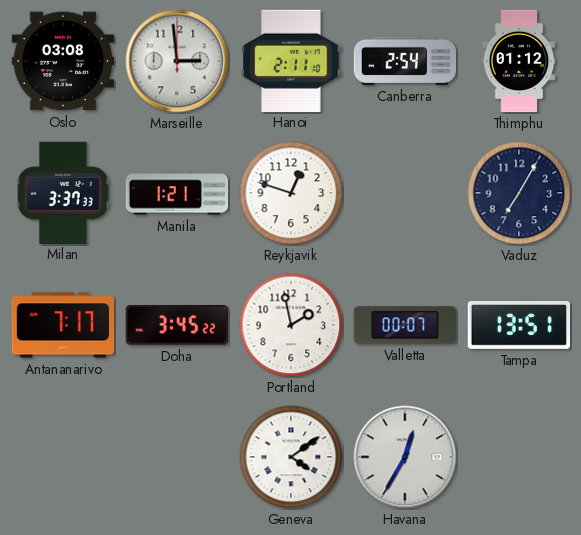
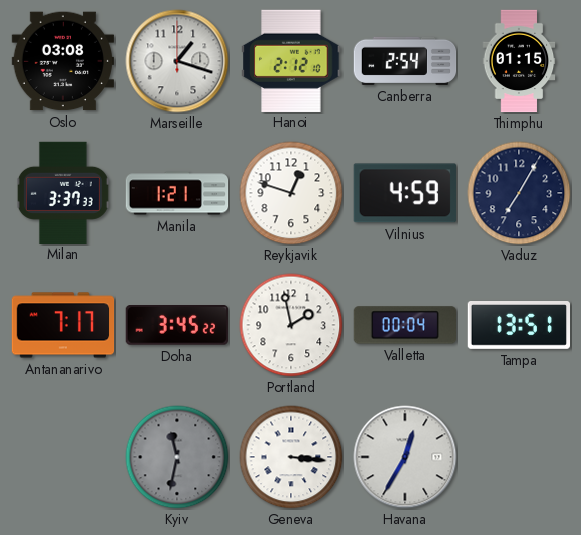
Marseille: 2:59 -> 1:18 (177, 61)
Hanoi: 2:11 -> 2:12 (291, 60)
Thimphu: 01:12 -> 01:15 (519, 61)
Vilnius: none -> 4:59 (405, 193)
Valletta: 00:07 -> 00:04 (404, 325)
Kyiv: none -> 11:32 (177, 457)
Geneva: 4:09 -> 3:16 (291, 457)
